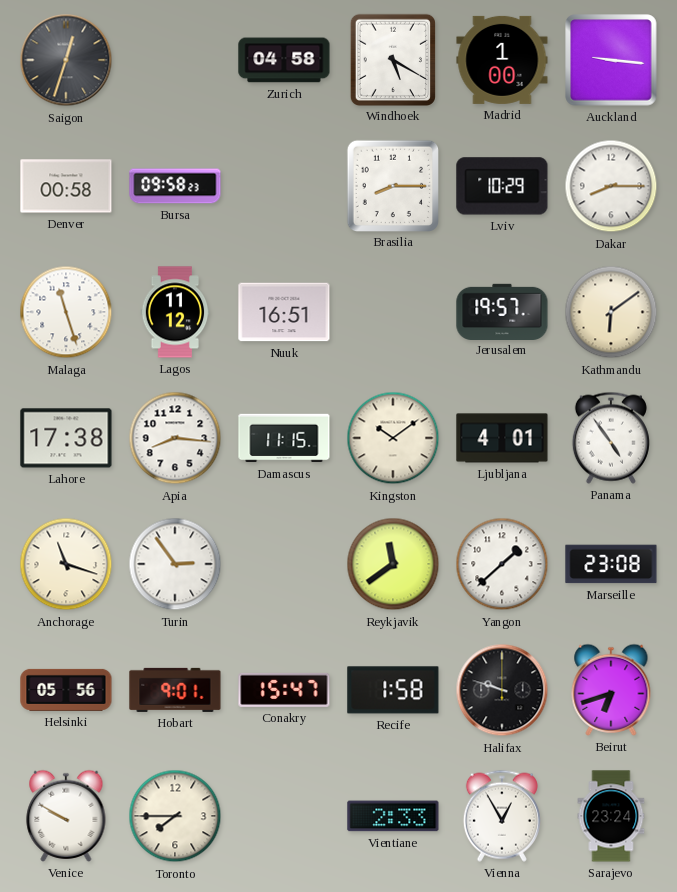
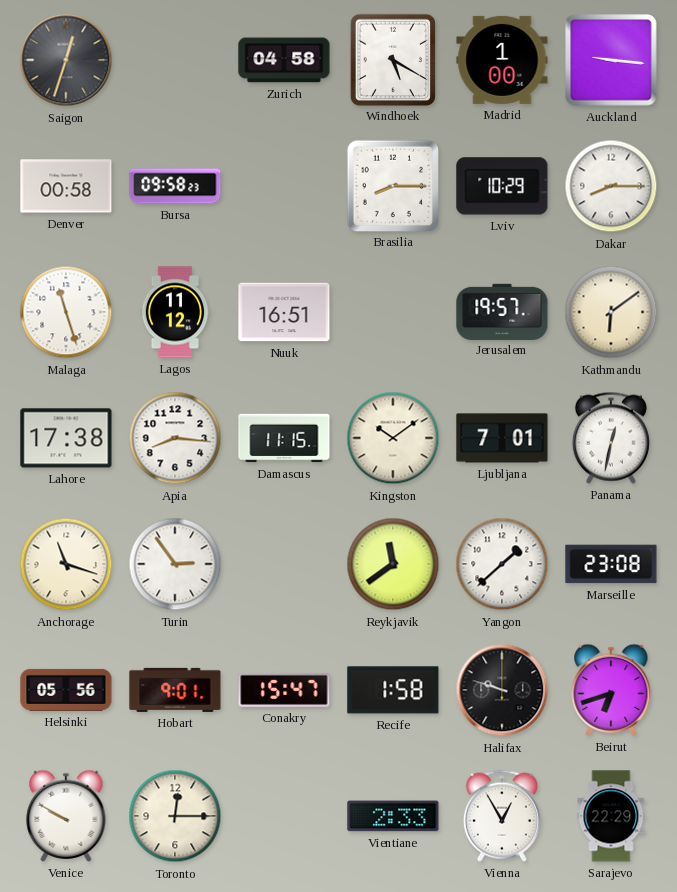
Ljubljana: 4:01 -> 7:01 (502, 438)
Panama: 4:54 -> 12:32 (611, 438)
Toronto: 7:45 -> 12:15 (175, 816)
Sarajevo: 23:24 -> 22:29 (611, 816)
